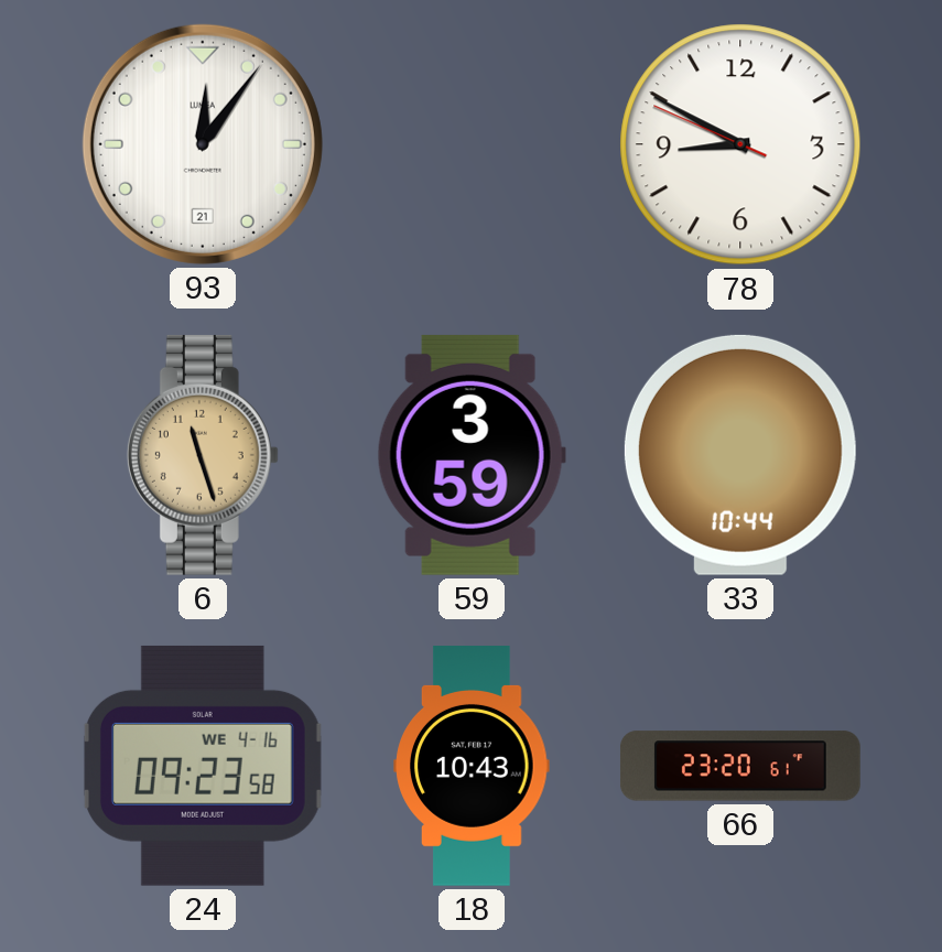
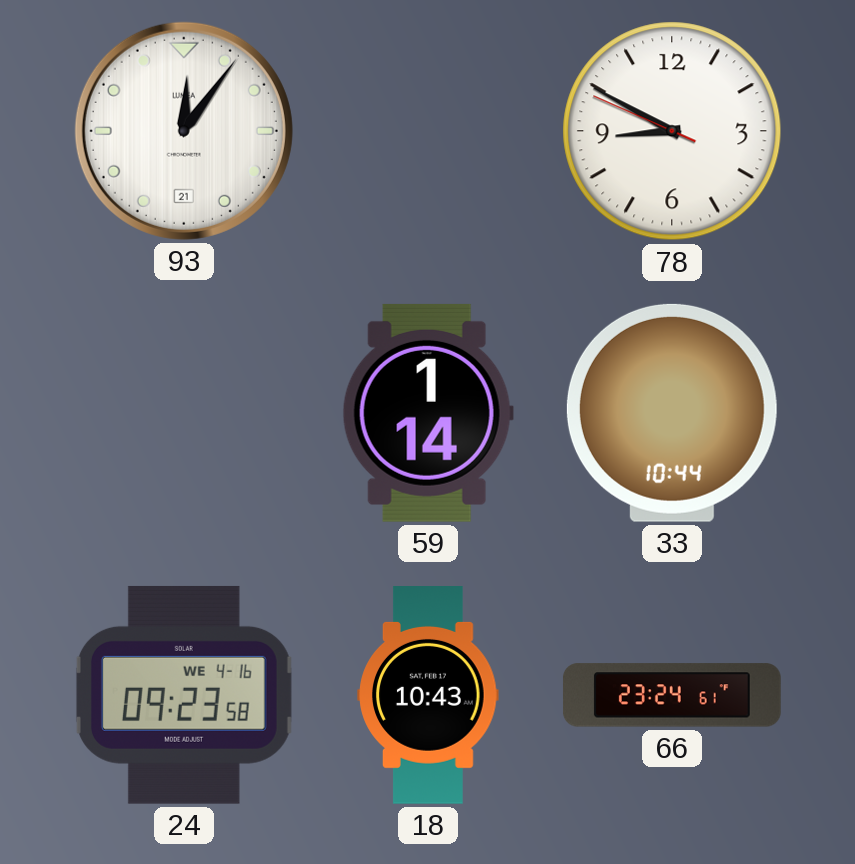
6: 11:27 -> none (203, 455)
59: 3:59 -> 1:14 (428, 413)
66: 23:20 -> 23:24 (672, 695)
